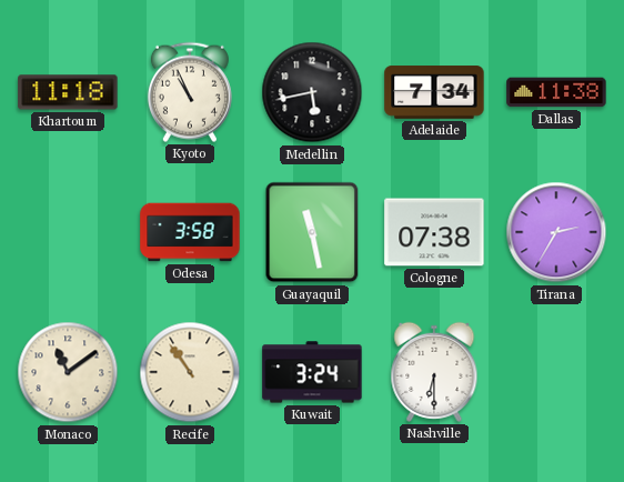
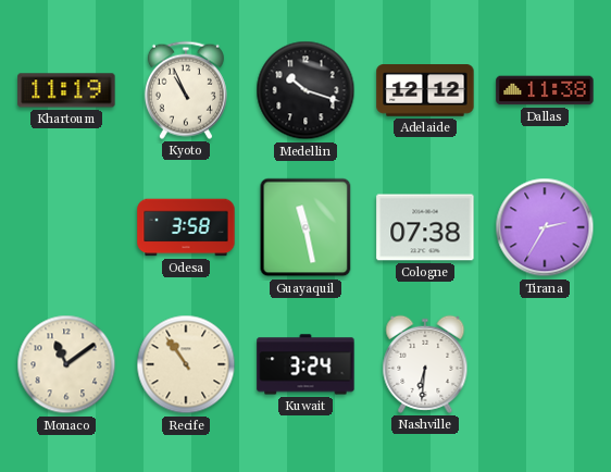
Khartoum: 11:18 -> 11:19 (66, 90)
Medellin: 5:43 -> 10:18 (305, 90)
Adelaide: 7:34 -> 12:12 (425, 90)
Nashville: 6:30 -> 6:31 (425, 364)
